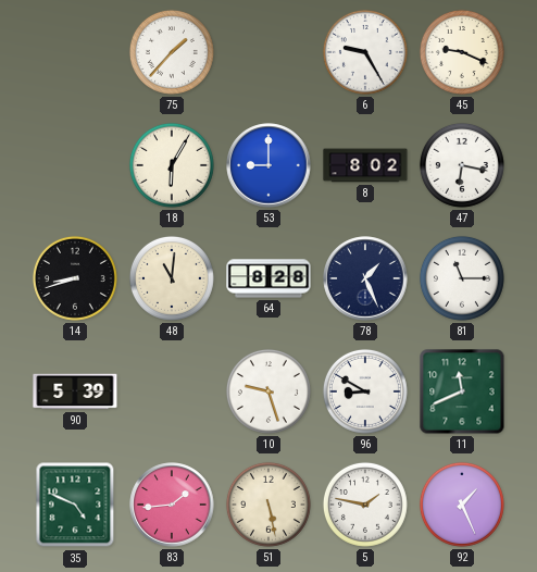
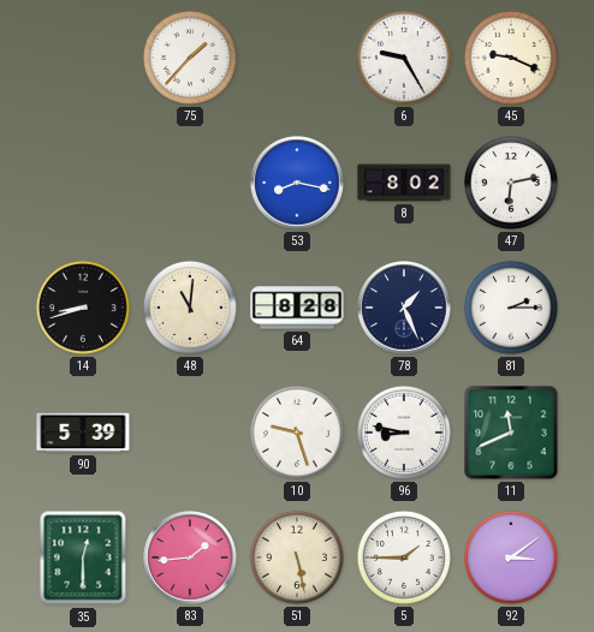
18: 6:05 -> none (172, 165)
53: 9:00 -> 8:17 (297, 183)
47: 6:17 -> 6:13 (511, 183)
81: 11:15 -> 2:15 (511, 308)
96: 8:50 -> 8:47 (404, 433)
35: 4:49 -> 12:30 (83, 558)
5: 1:47 -> 1:45 (404, 558)
92: 1:26 -> 3:09 (511, 558)
